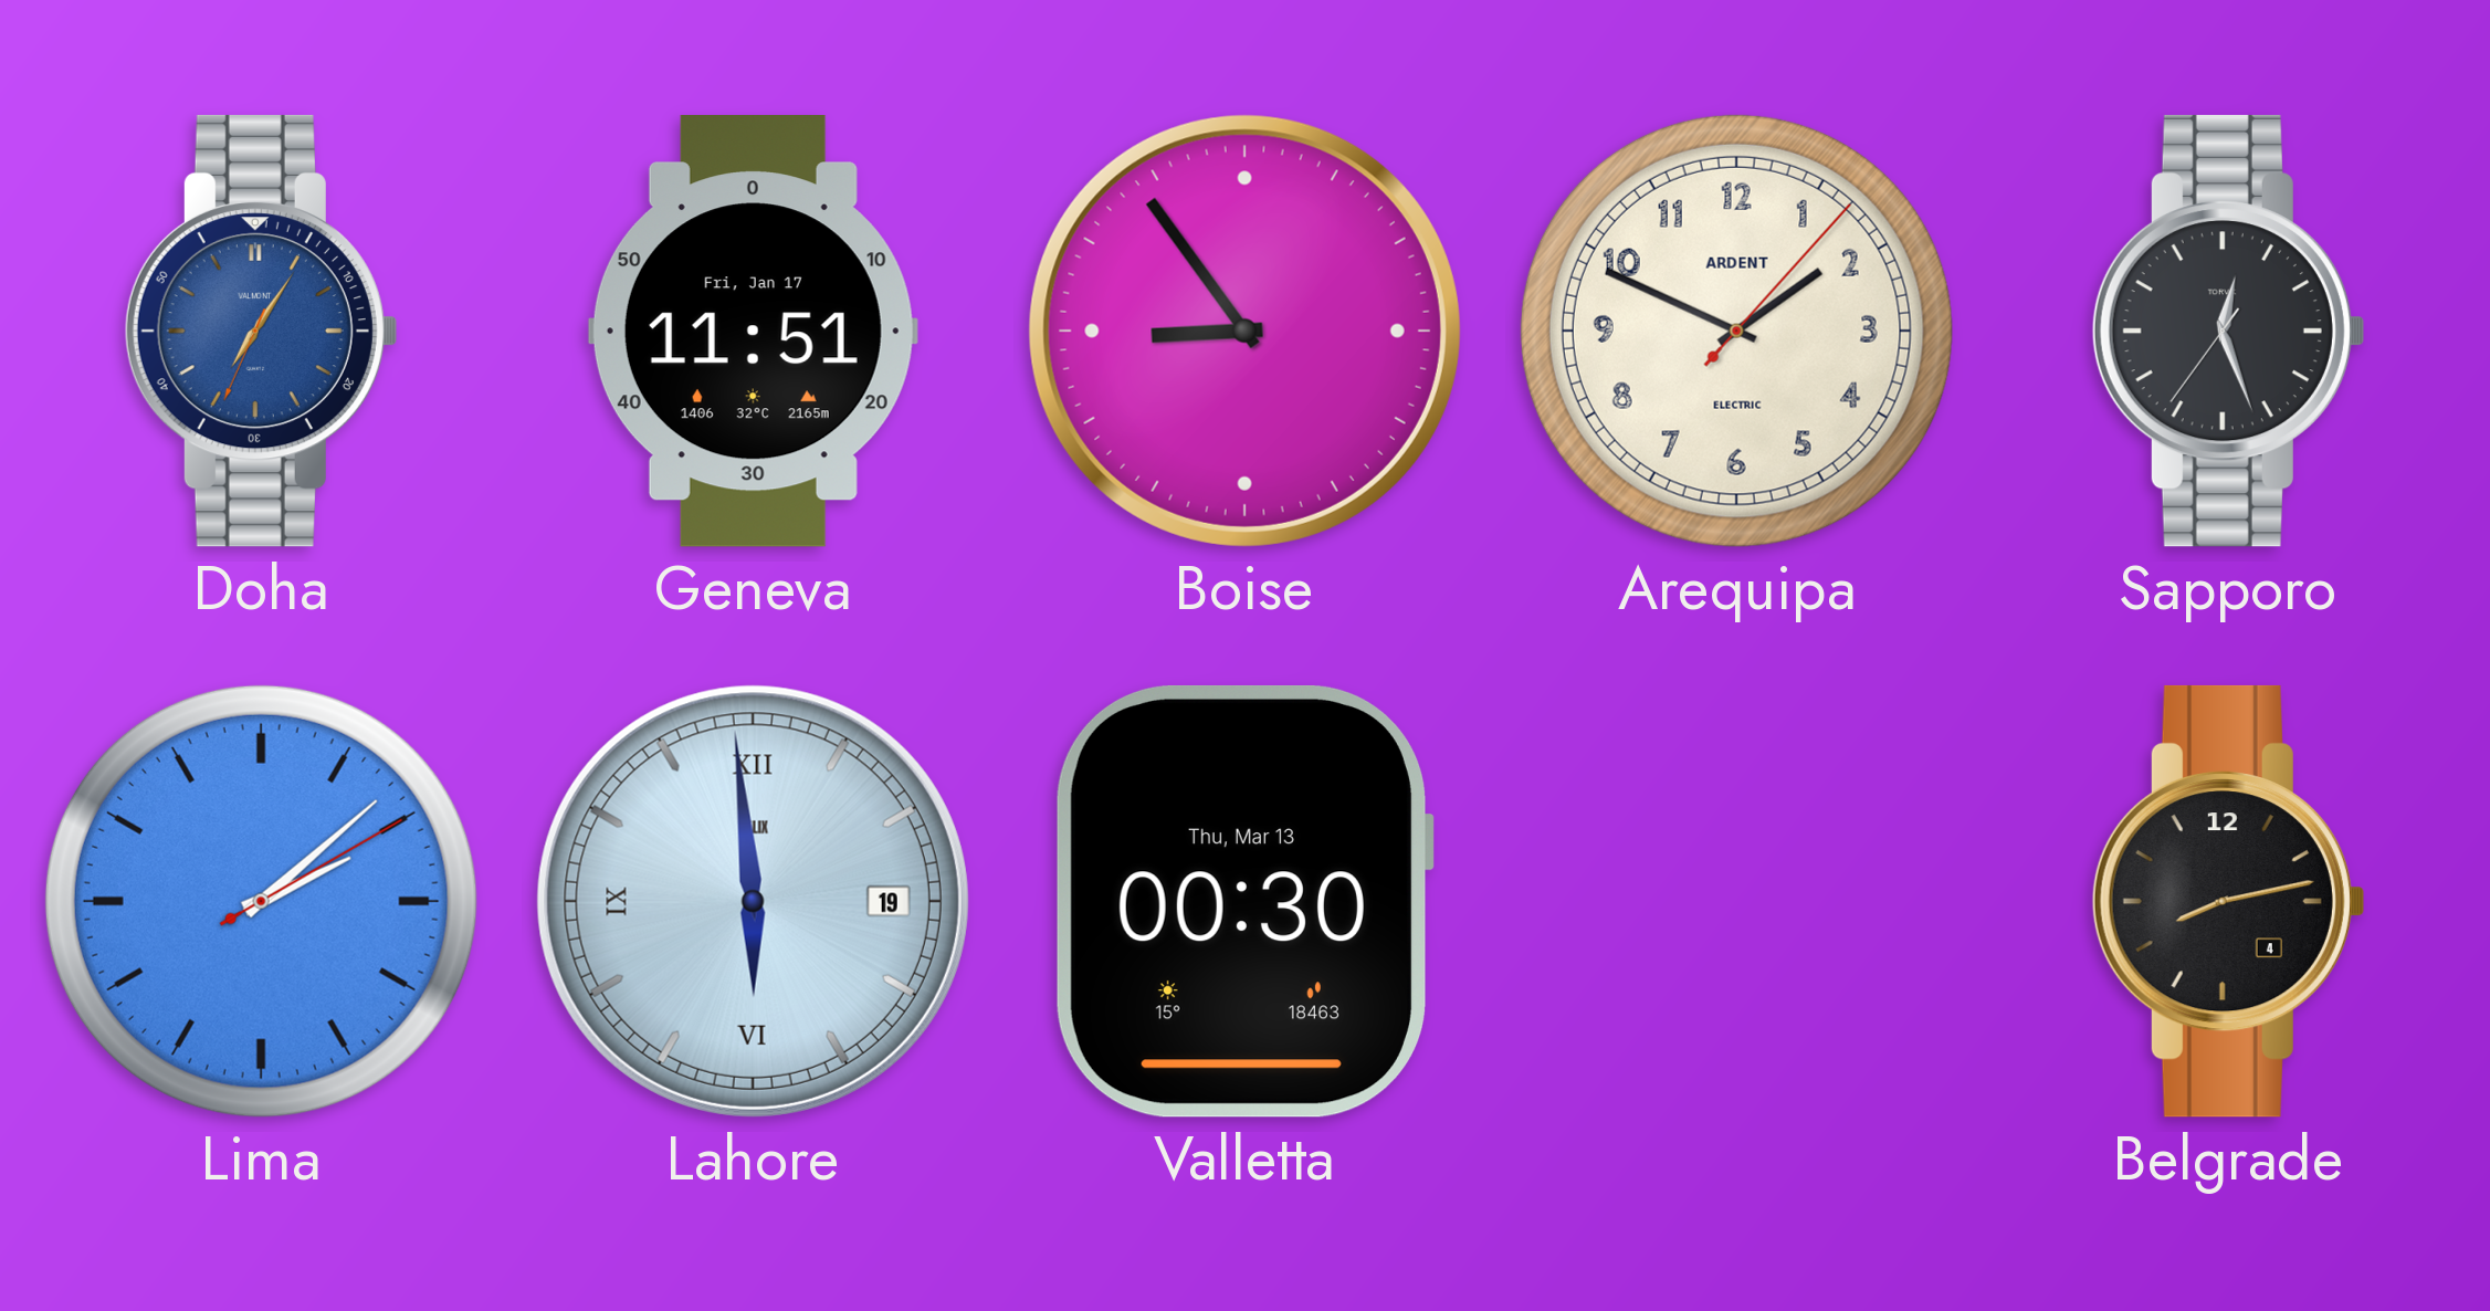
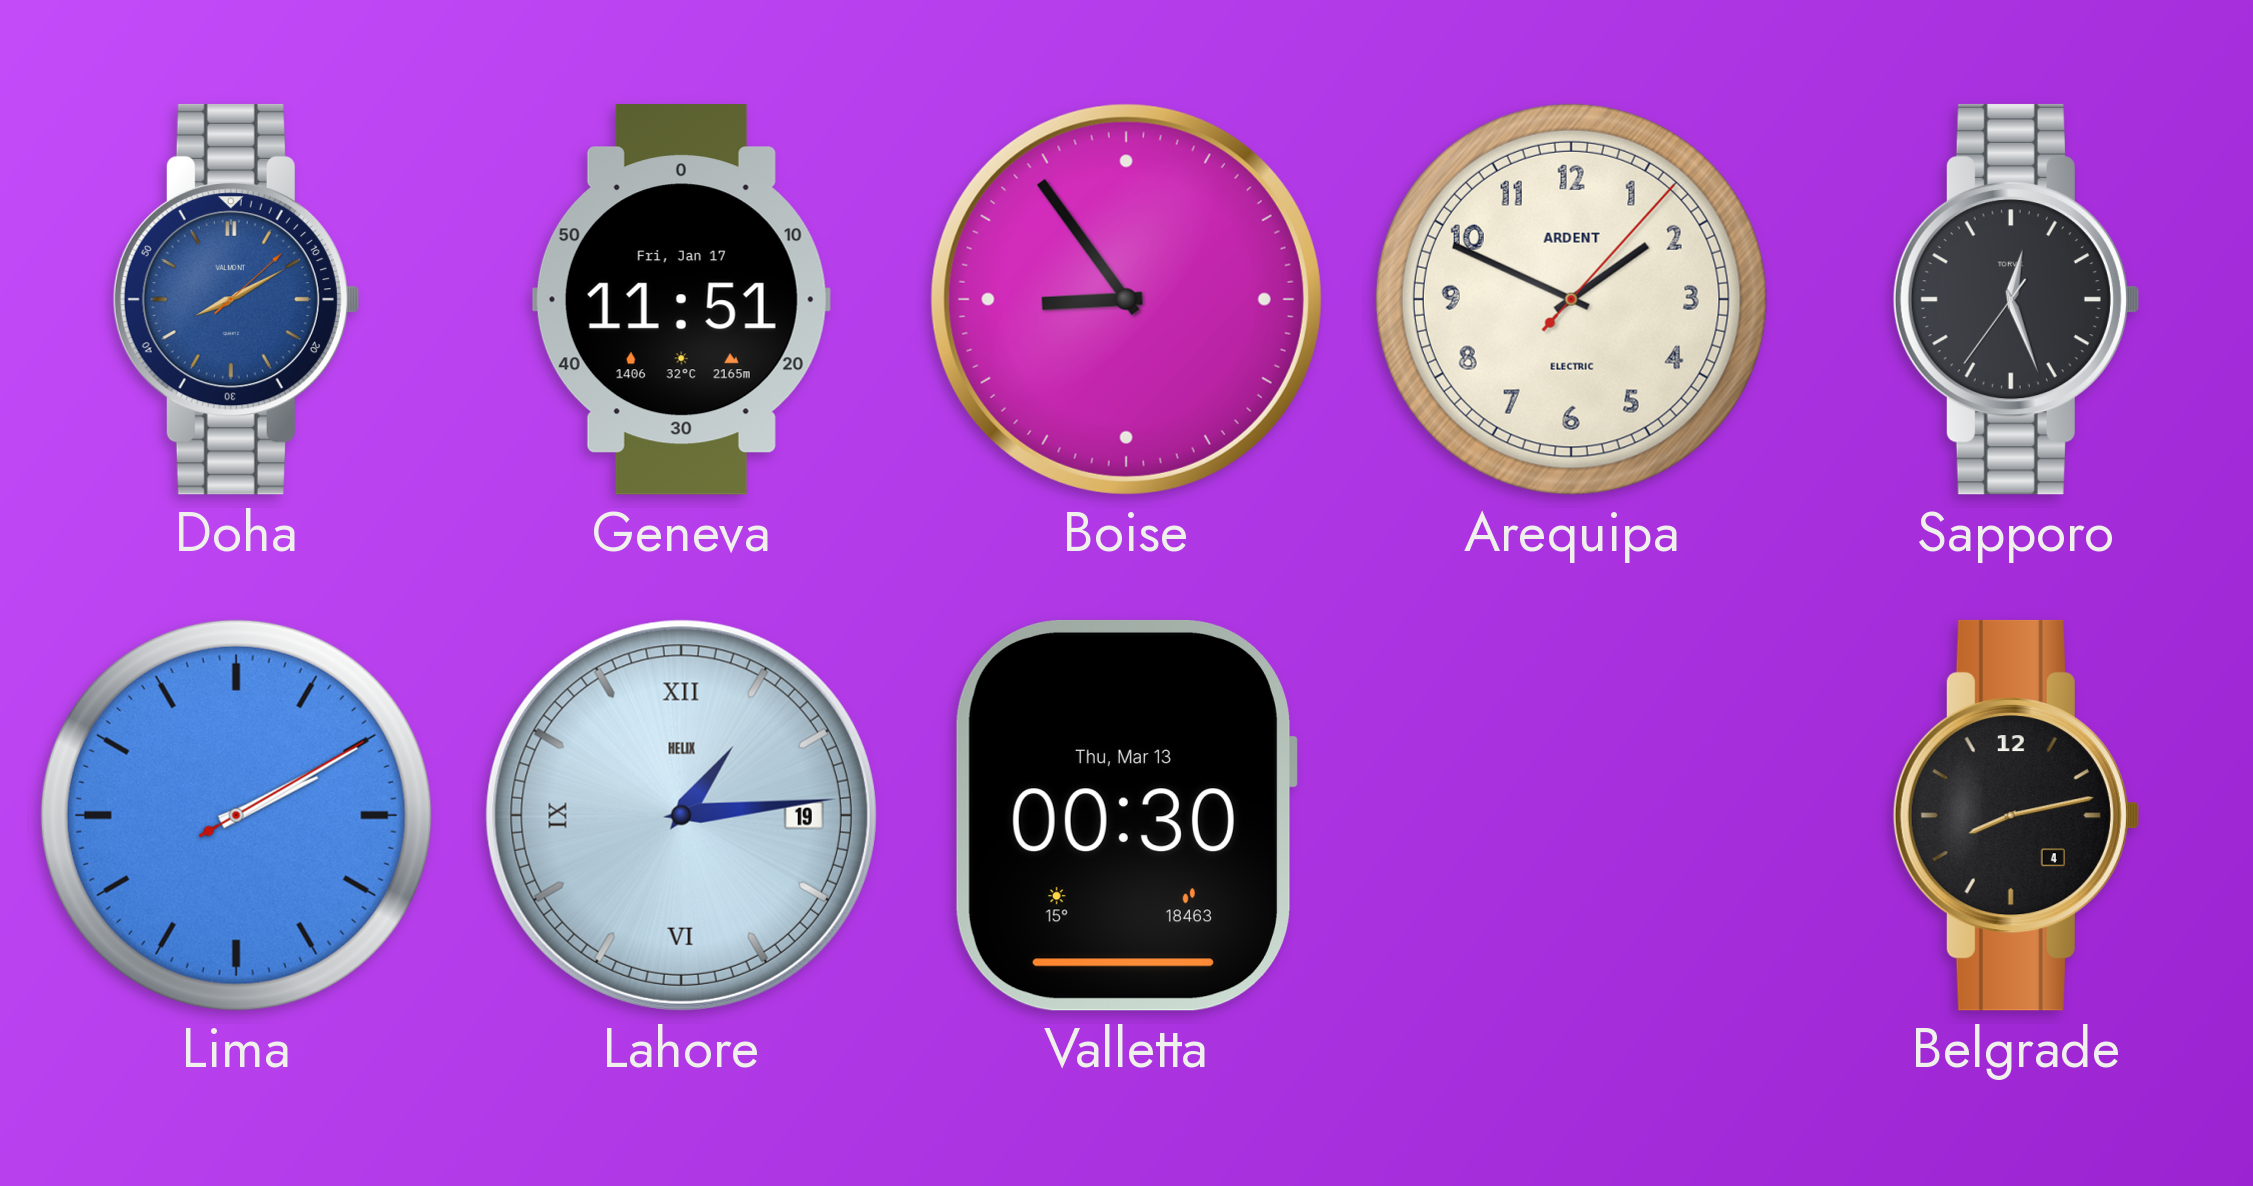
Doha: 7:05 -> 8:10 (236, 299)
Lima: 2:08 -> 2:10 (236, 815)
Lahore: 5:59 -> 1:14 (681, 815)
